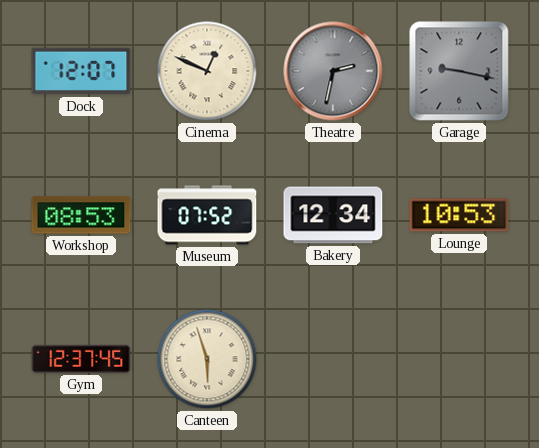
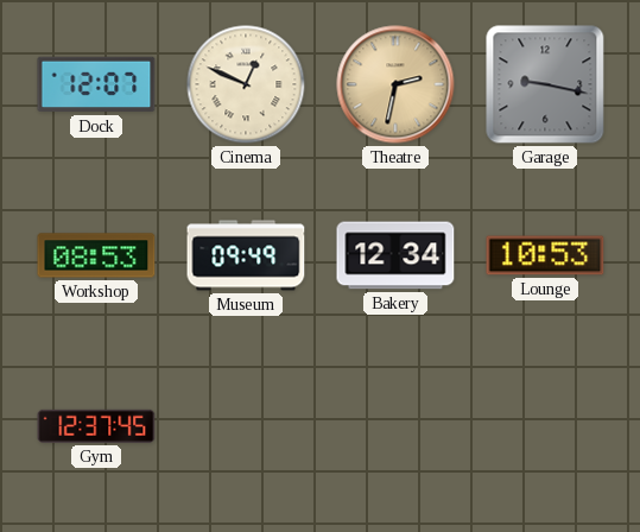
Theatre dial: grey -> champagne (395, 84)
Museum: 07:52 -> 09:49 (246, 255)
Canteen: 5:57 -> none (207, 359)
